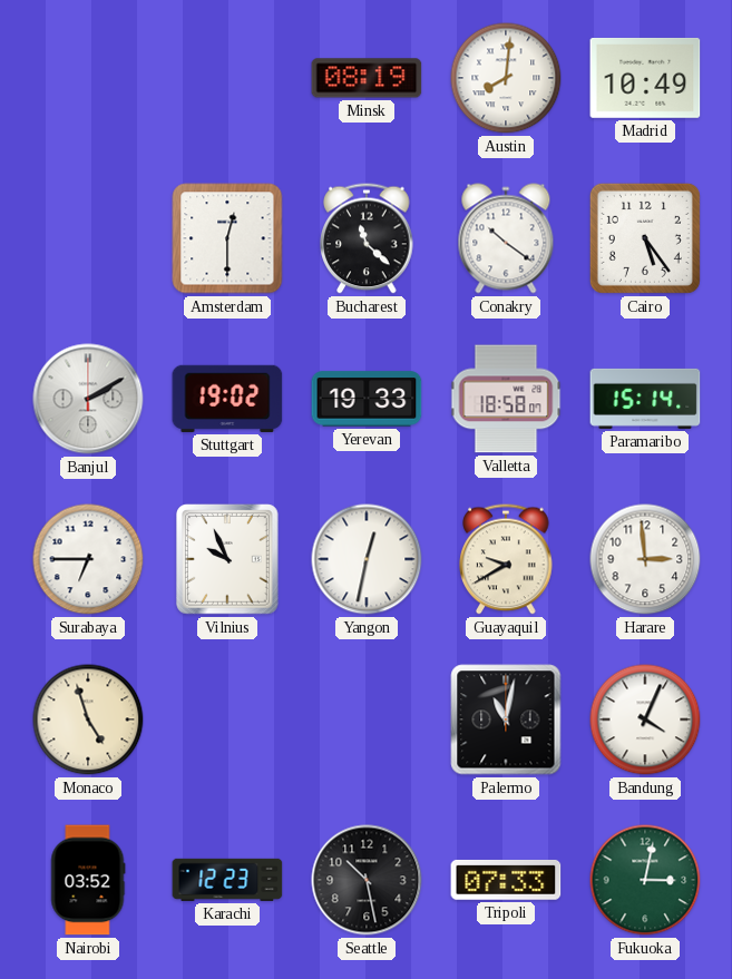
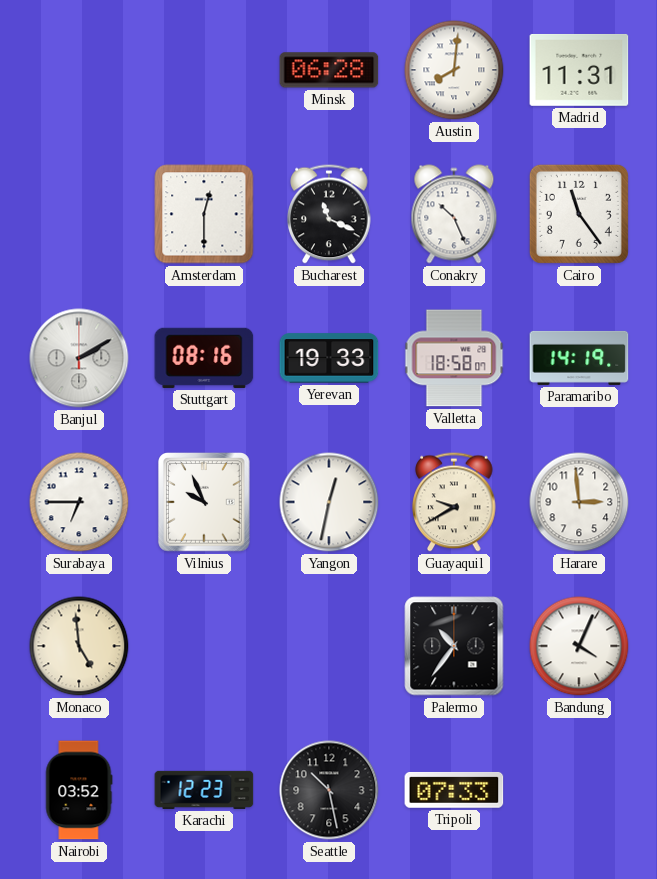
Minsk: 08:19 -> 06:28 (329, 70)
Madrid: 10:49 -> 11:31 (579, 70)
Bucharest: 11:22 -> 11:19 (329, 214)
Conakry: 10:21 -> 10:26 (454, 214)
Cairo: 5:24 -> 11:24 (579, 214)
Stuttgart: 19:02 -> 08:16 (204, 358)
Paramaribo: 15:14 -> 14:19 (579, 358)
Monaco: 4:57 -> 4:59 (79, 646)
Palermo: 11:02 -> 10:36 (454, 646)
Fukuoka: 3:02 -> none (645, 880)
